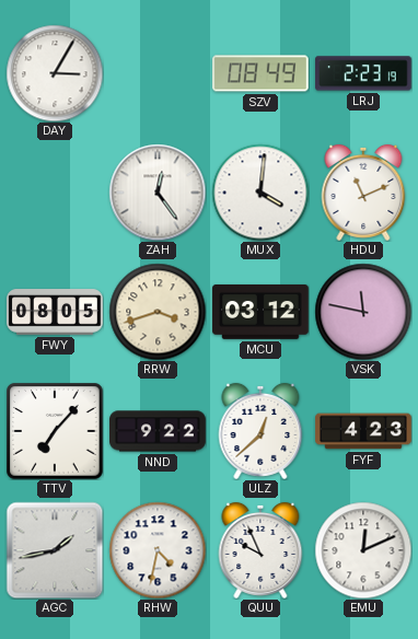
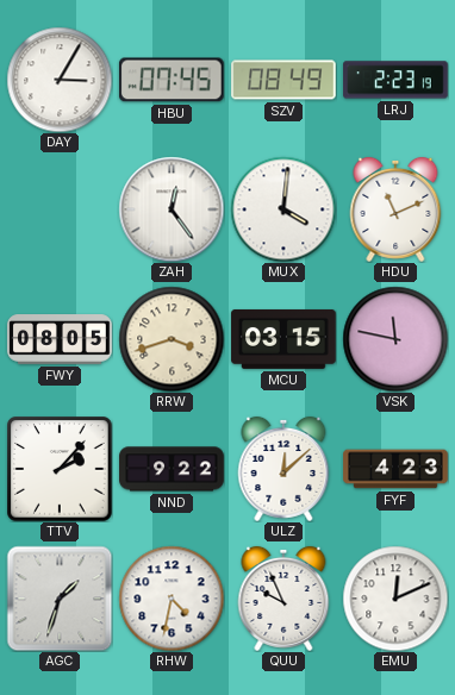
HBU: none -> 07:45 (172, 80)
MCU: 03:12 -> 03:15 (283, 339)
TTV: 7:07 -> 2:07 (60, 469)
ULZ: 12:38 -> 12:08 (283, 469)
AGC: 1:43 -> 1:33 (60, 599)
